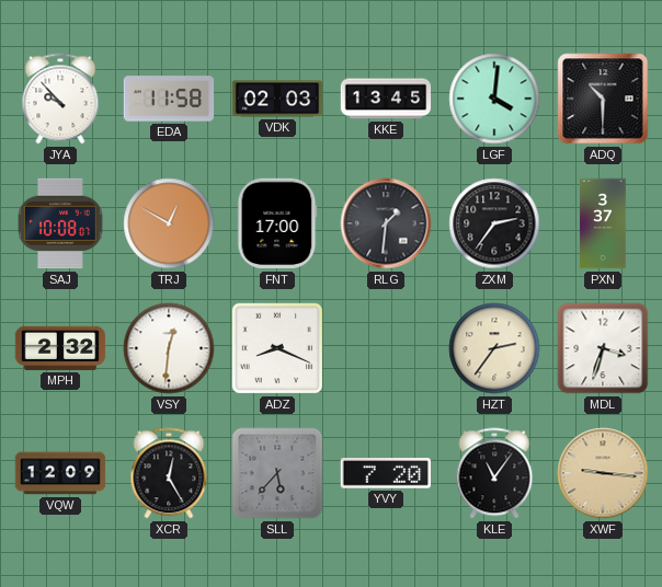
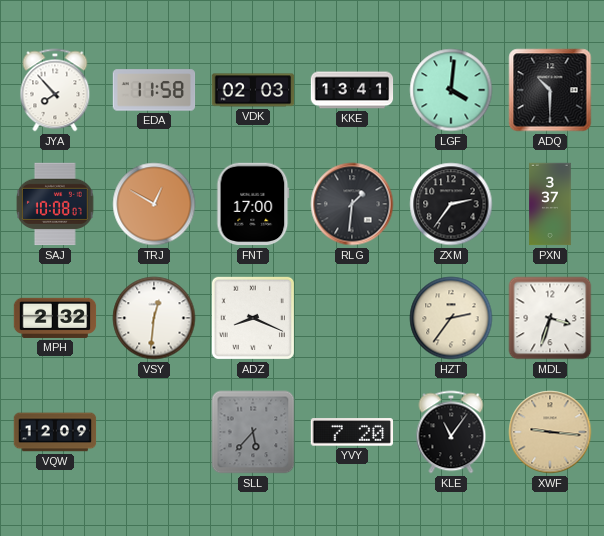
JYA: 9:53 -> 7:53 (55, 90)
KKE: 13:45 -> 13:41 (352, 90)
XCR: 12:25 -> none (169, 473)
